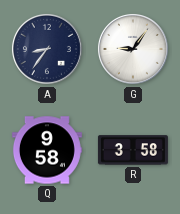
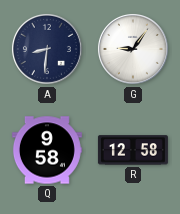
A: 8:36 -> 8:31 (47, 49)
R: 3:58 -> 12:58 (133, 150)
